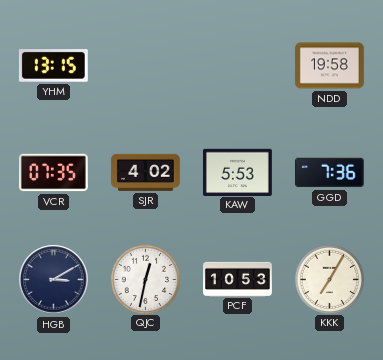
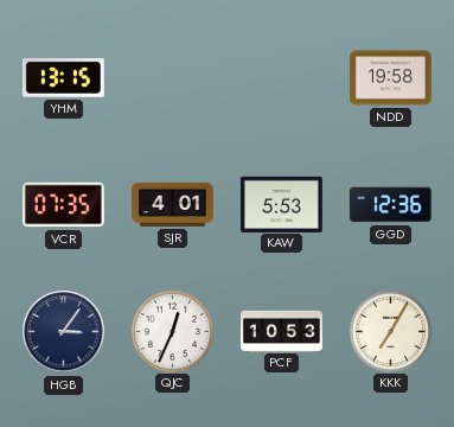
SJR: 4:02 -> 4:01 (172, 204)
GGD: 7:36 -> 12:36 (390, 205)
HGB: 3:10 -> 3:06 (64, 332)
QJC: 12:32 -> 12:34 (172, 331)
